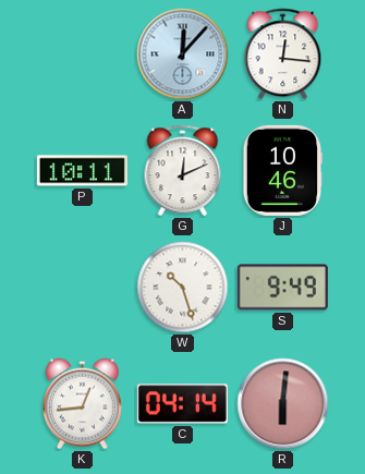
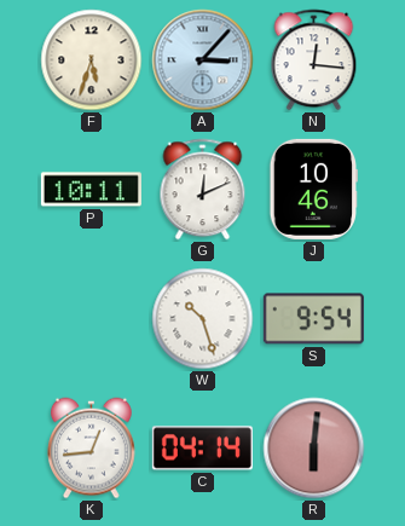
F: none -> 5:33 (92, 60)
A: 12:07 -> 3:07 (203, 60)
S: 9:49 -> 9:54 (313, 319)
